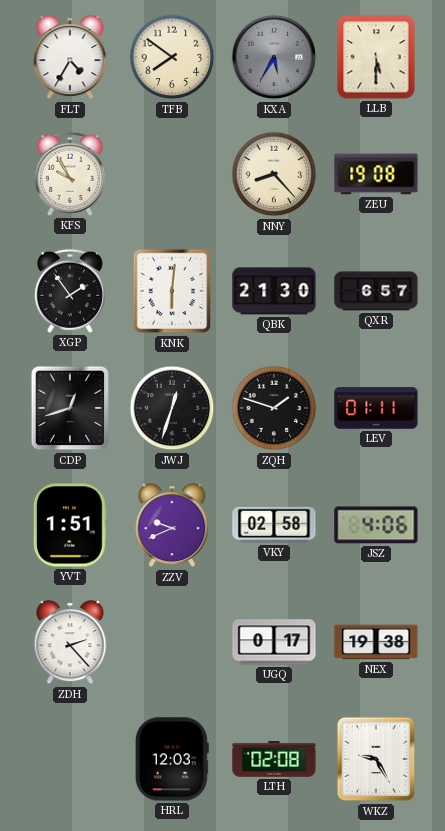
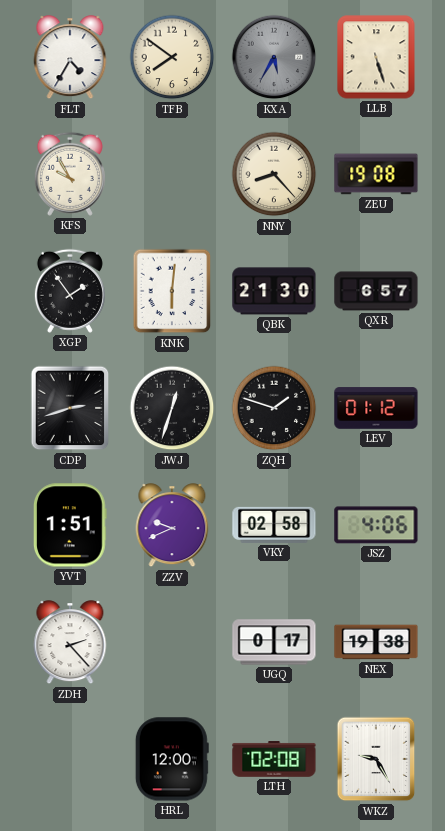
LLB: 5:30 -> 5:27 (376, 57)
CDP: 12:42 -> 2:42 (70, 408)
LEV: 01:11 -> 01:12 (376, 408)
HRL: 12:03 -> 12:00 (172, 759)
